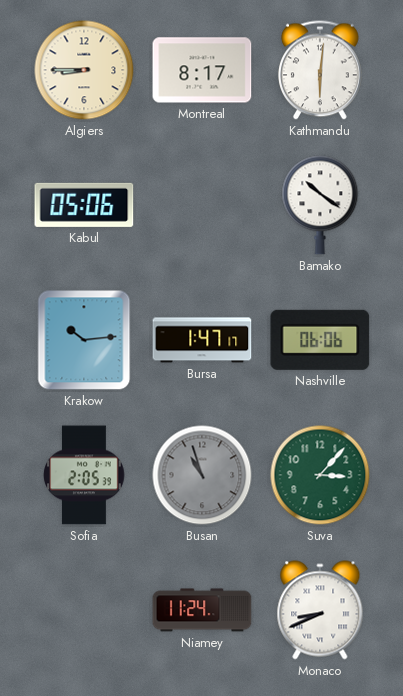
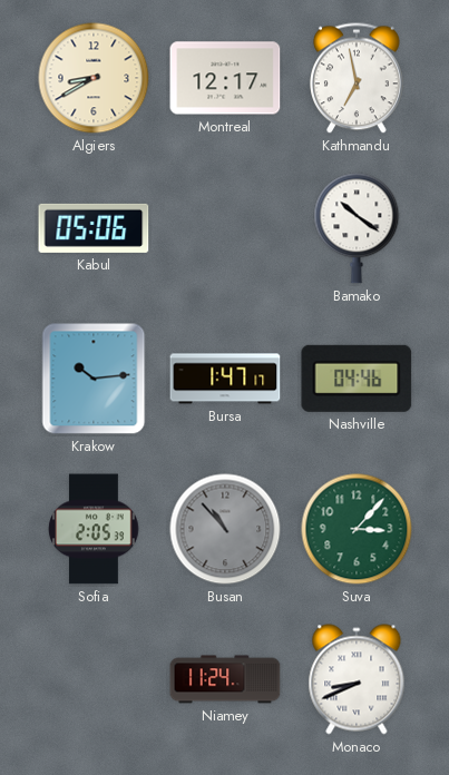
Algiers: 8:45 -> 8:40 (94, 78)
Montreal: 8:17 -> 12:17 (225, 78)
Kathmandu: 6:01 -> 6:58 (358, 78)
Nashville: 06:06 -> 04:46 (357, 379)
Busan: 10:57 -> 10:53 (225, 529)
